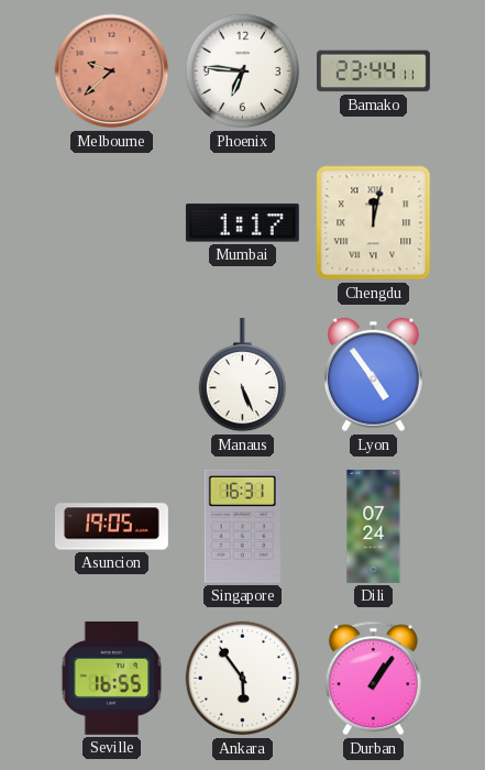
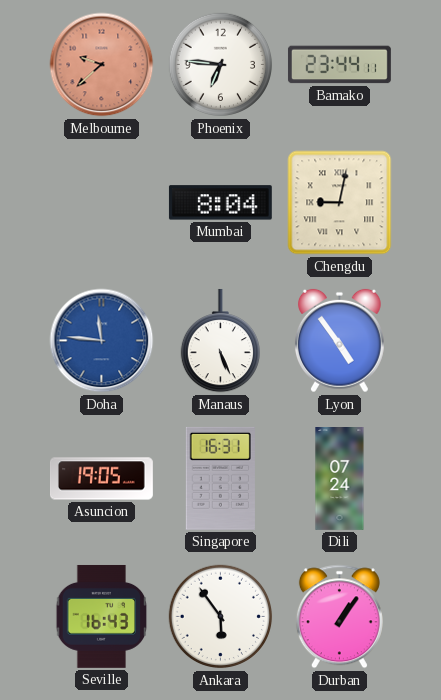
Mumbai: 1:17 -> 8:04 (220, 203)
Chengdu: 12:02 -> 9:02 (340, 203)
Doha: none -> 11:46 (102, 341)
Seville: 16:55 -> 16:43 (102, 616)
